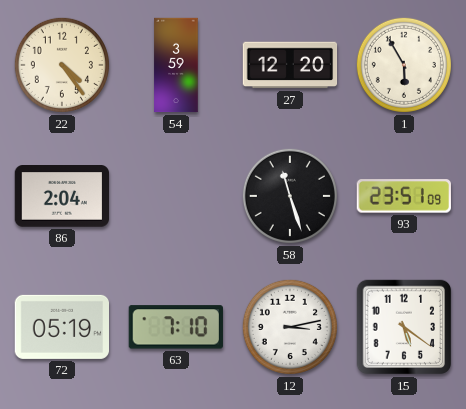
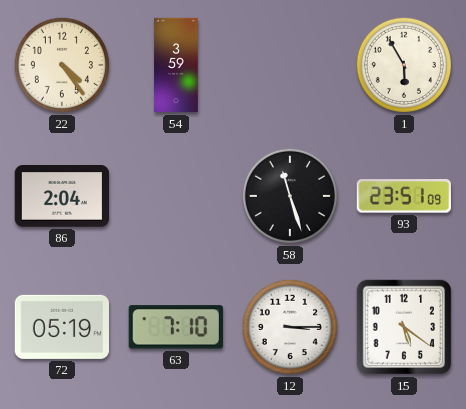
27: 12:20 -> none (290, 65)
12: 3:13 -> 3:15 (290, 327)
